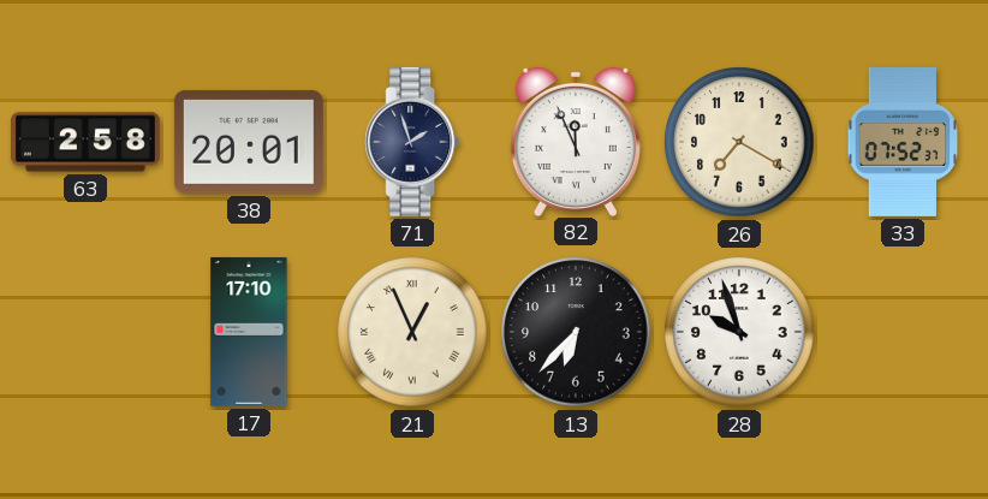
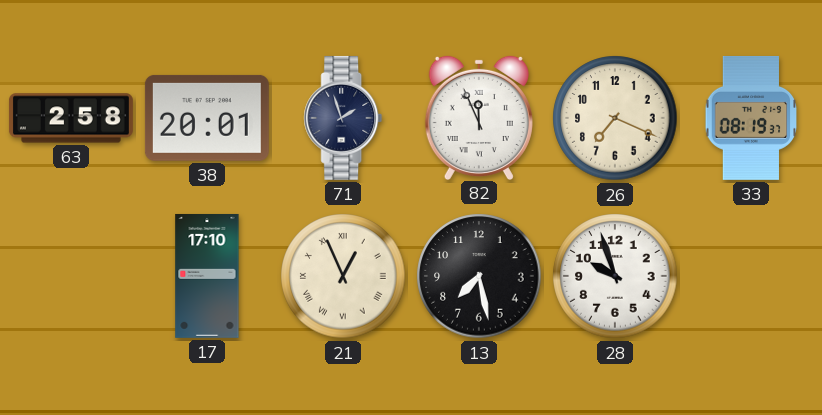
26: 7:20 -> 7:19 (615, 118)
33: 07:52 -> 08:19 (751, 118)
13: 6:37 -> 7:28 (479, 276)
